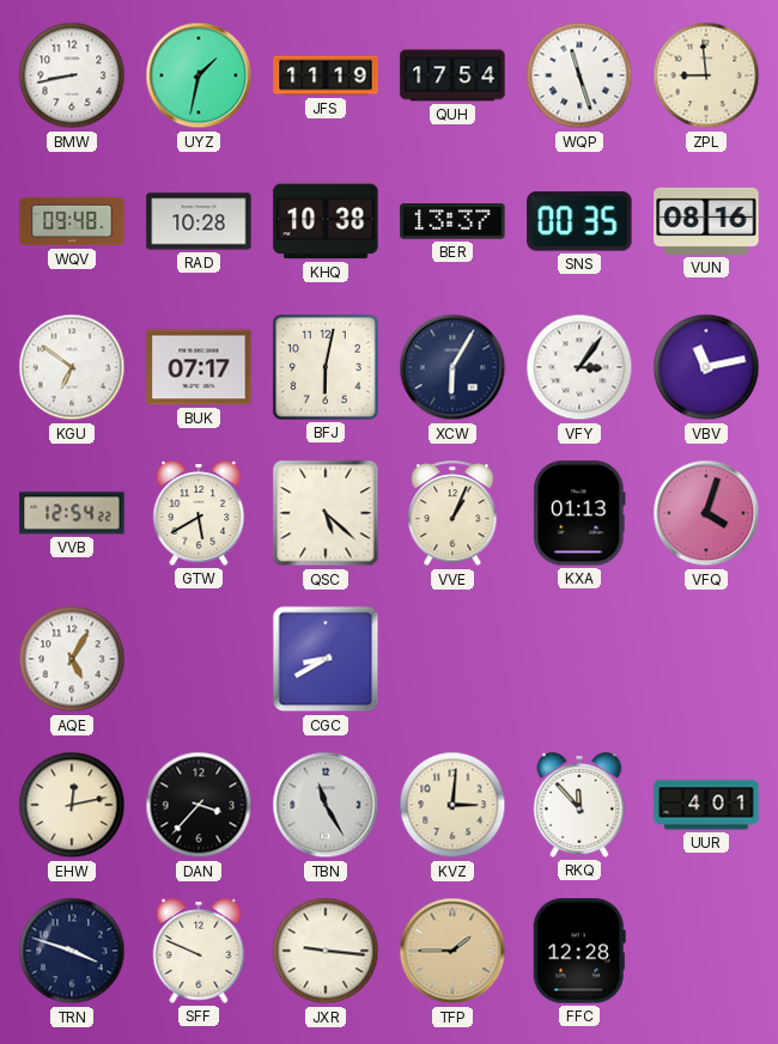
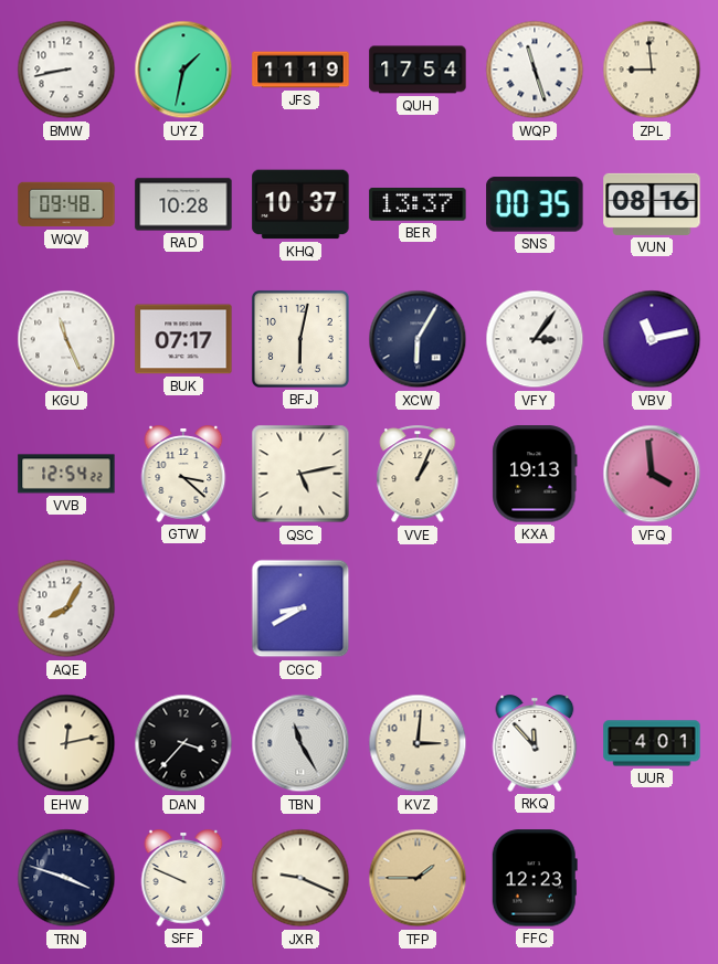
KHQ: 10:38 -> 10:37 (300, 204)
KGU: 6:51 -> 11:26 (66, 339)
GTW: 5:40 -> 3:22 (183, 474)
QSC: 5:22 -> 5:13 (300, 474)
KXA: 01:13 -> 19:13 (535, 474)
VFQ: 4:03 -> 3:59 (652, 474)
AQE: 5:05 -> 8:05 (66, 608)
JXR: 9:16 -> 9:19 (300, 878)
FFC: 12:28 -> 12:23 (535, 878)
